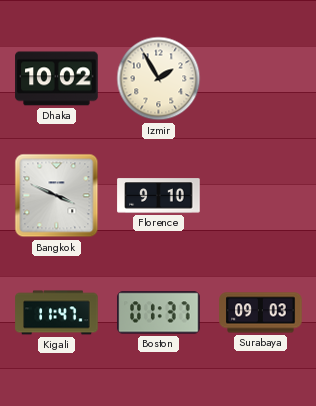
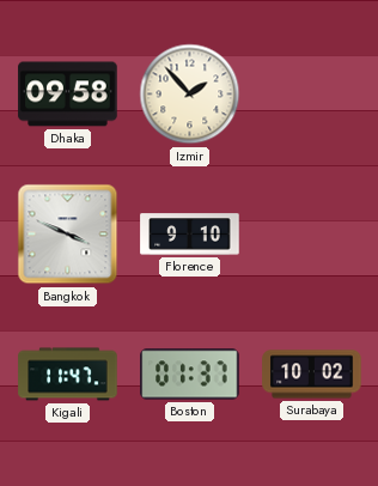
Dhaka: 10:02 -> 09:58 (68, 95)
Izmir: 1:55 -> 1:53 (190, 95)
Surabaya: 09:03 -> 10:02 (312, 375)
